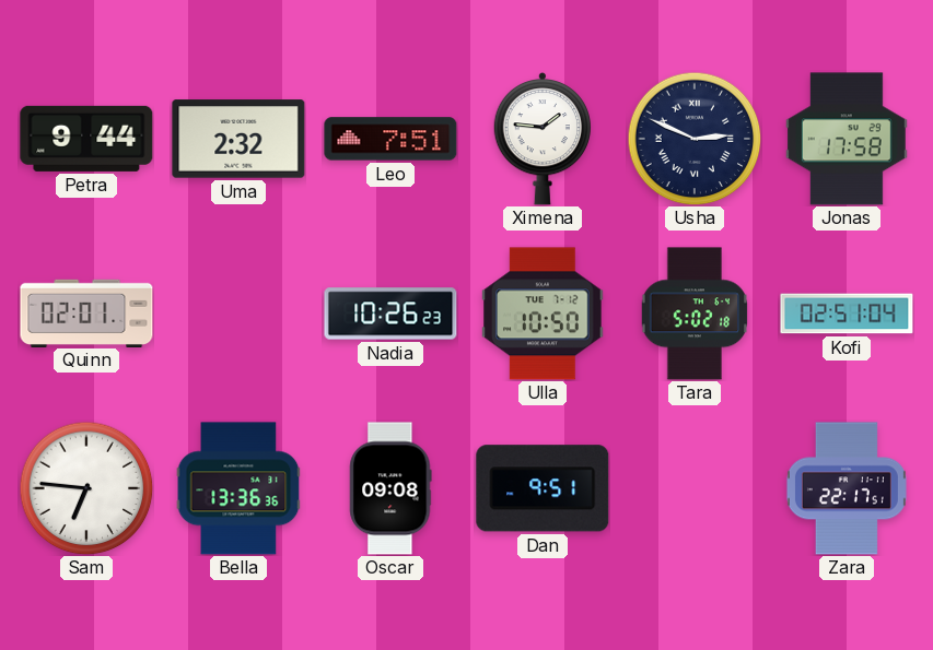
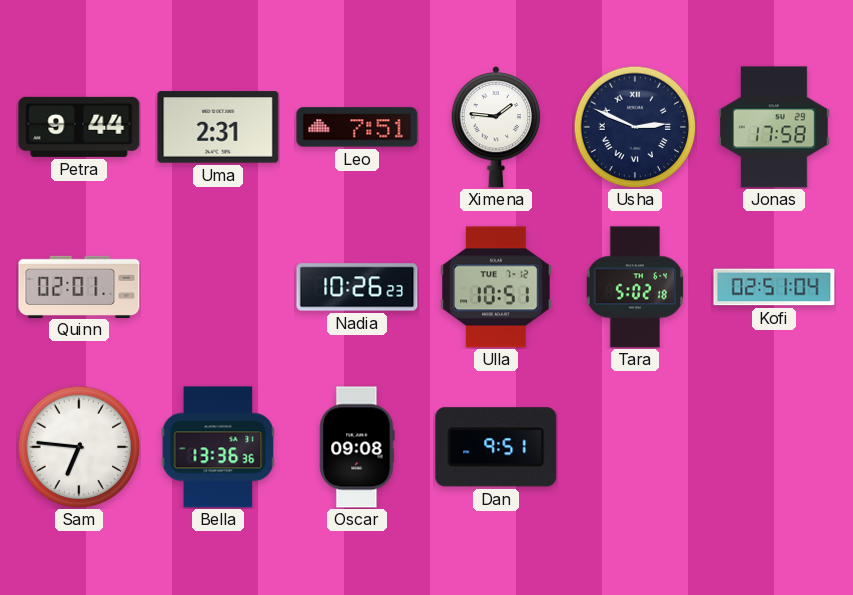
Uma: 2:32 -> 2:31 (218, 127)
Ulla: 10:50 -> 10:51 (497, 287)
Zara: 22:17 -> none (847, 488)
